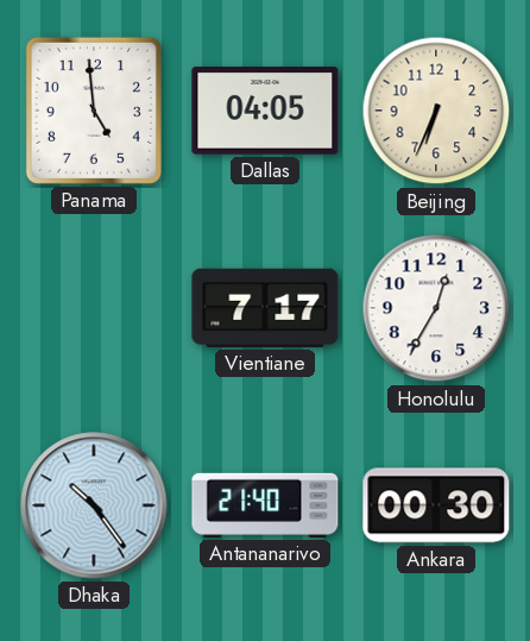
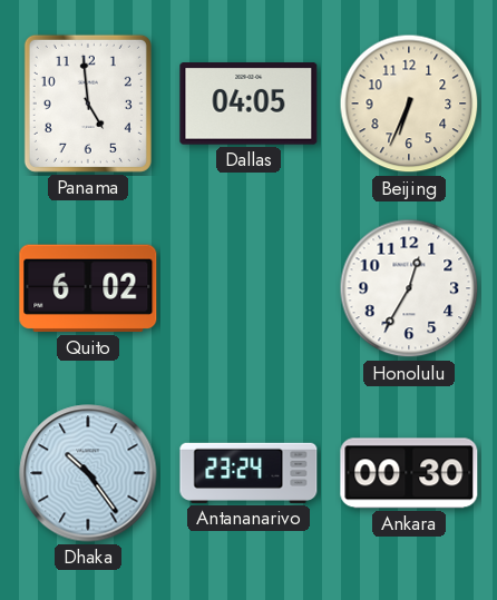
Quito: none -> 6:02 (88, 288)
Vientiane: 7:17 -> none (265, 308)
Antananarivo: 21:40 -> 23:24 (248, 473)
